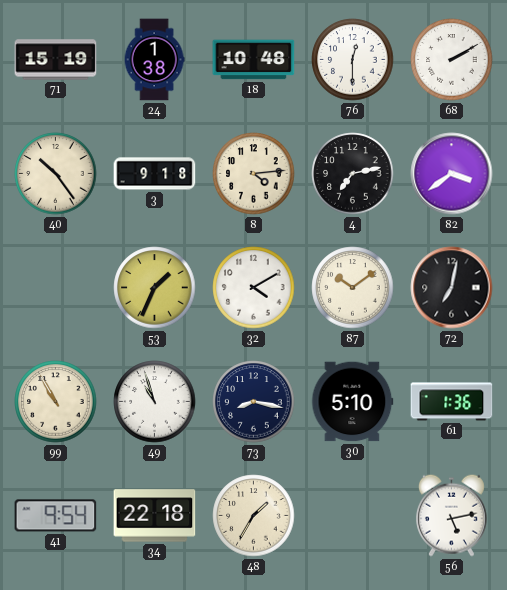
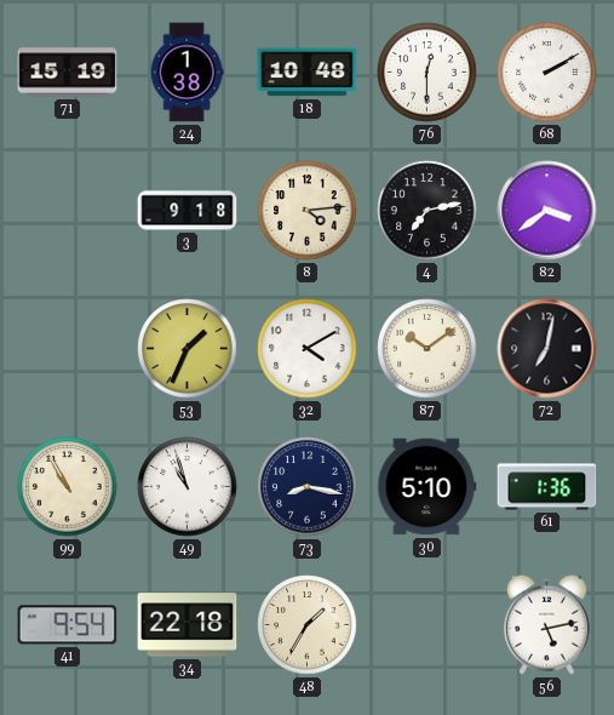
40: 10:24 -> none (56, 174)
